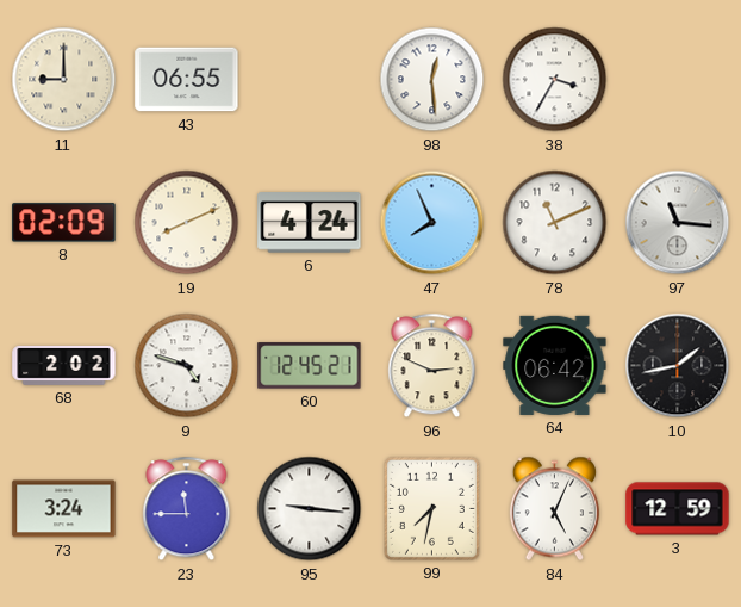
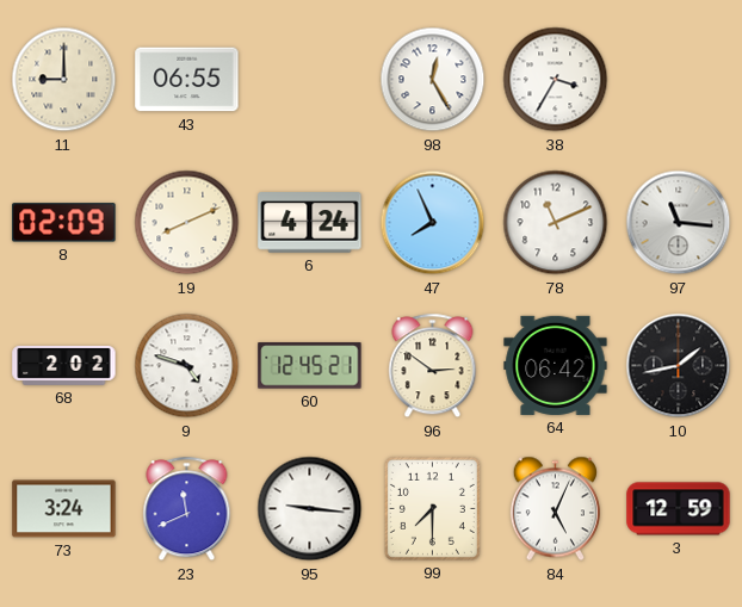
98: 12:29 -> 12:25 (433, 80)
96: 2:49 -> 2:51 (433, 366)
23: 11:45 -> 11:41 (187, 509)
99: 7:32 -> 7:30 (432, 508)
